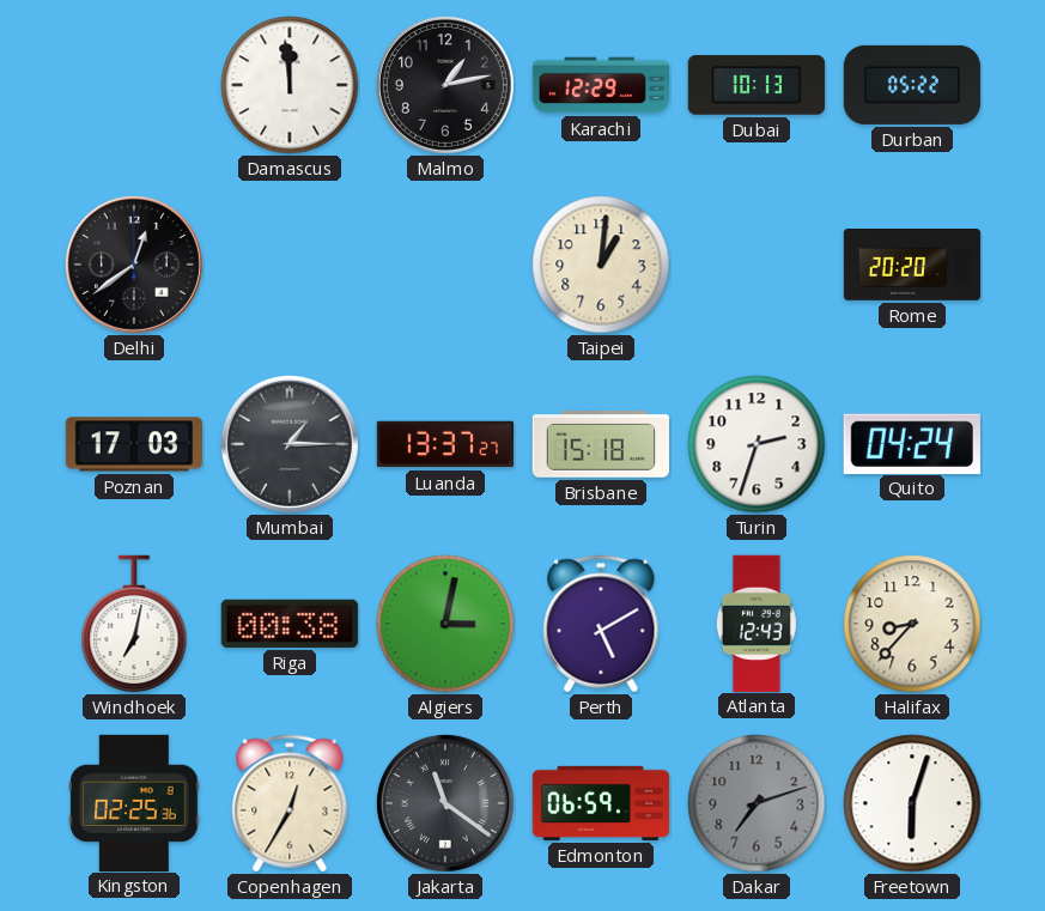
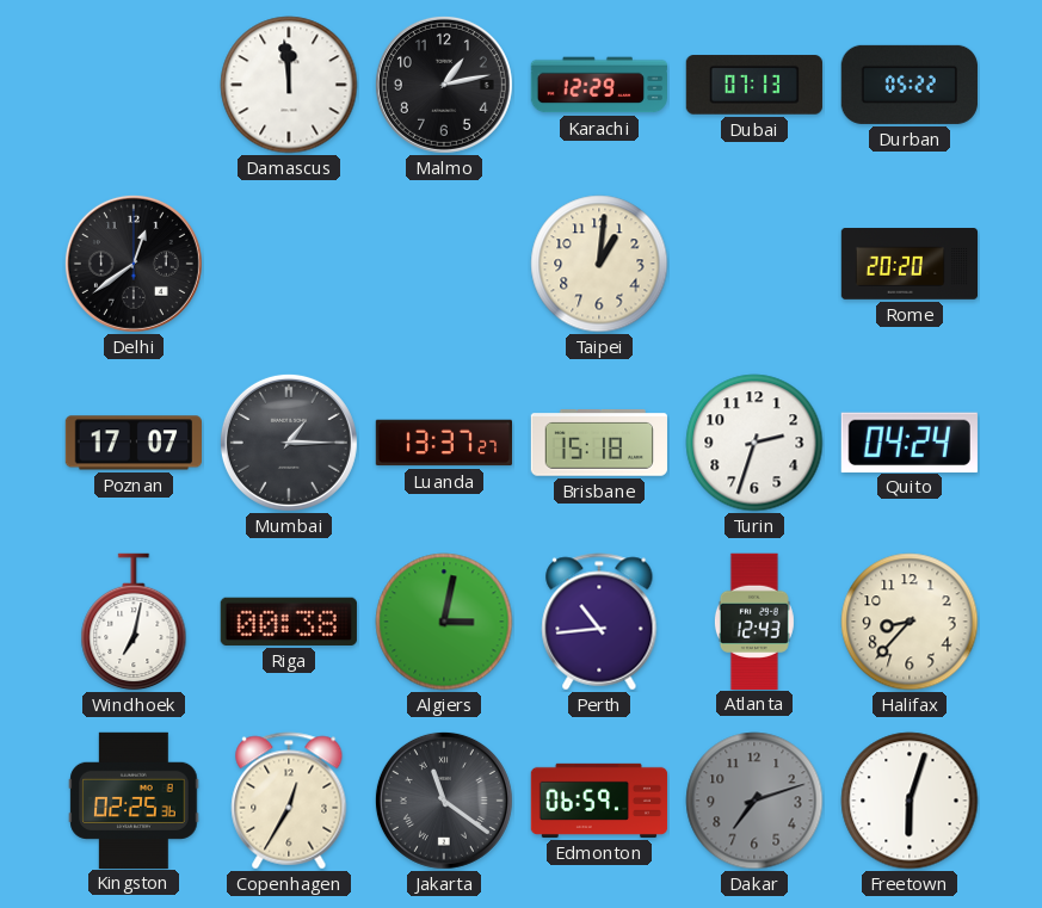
Dubai: 10:13 -> 07:13 (754, 85)
Poznan: 17:03 -> 17:07 (132, 443)
Perth: 5:10 -> 10:44 (599, 622)
